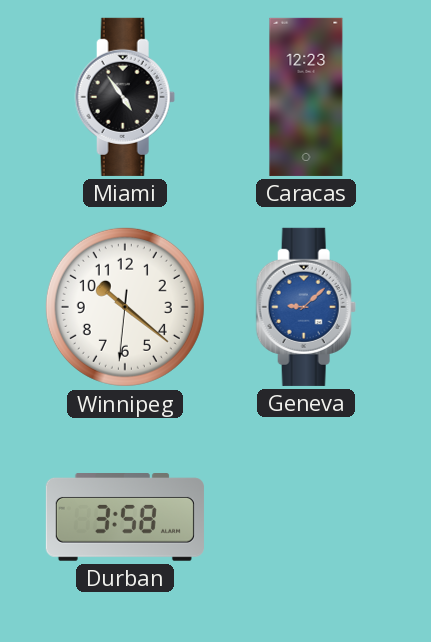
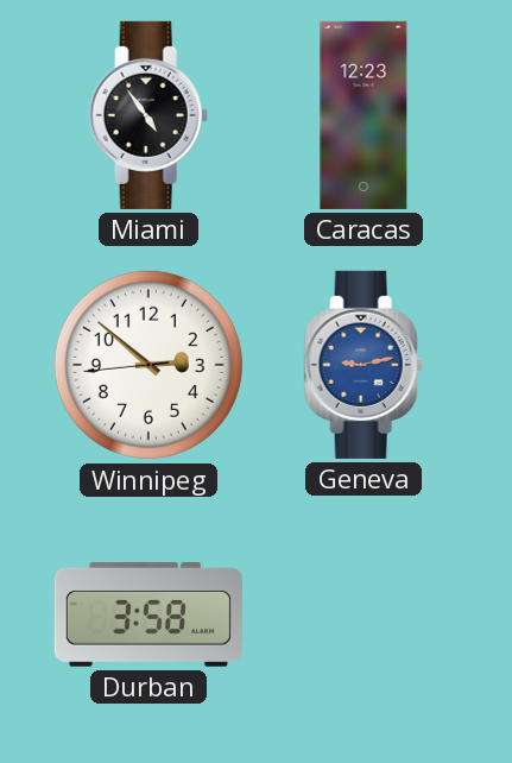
Winnipeg: 10:21 -> 2:51 (148, 365)
Geneva: 9:08 -> 9:13 (364, 365)
